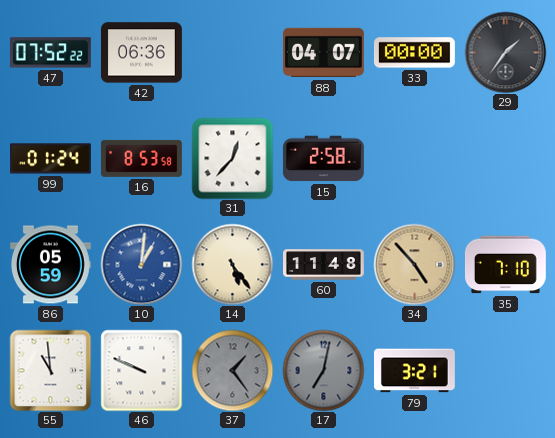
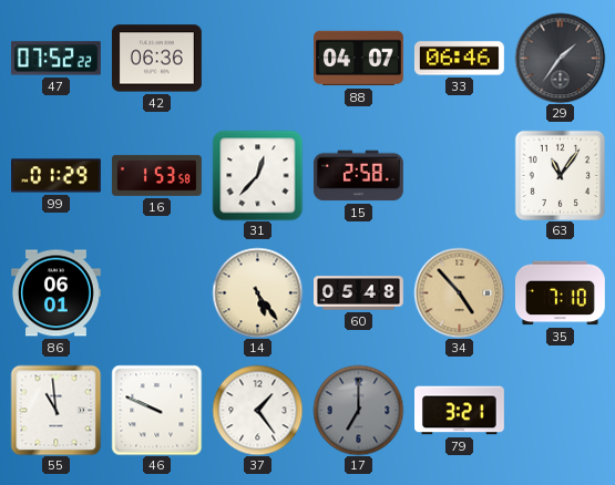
33: 00:00 -> 06:46 (459, 59)
99: 01:24 -> 01:29 (57, 176)
16: 8:53 -> 1:53 (156, 175)
63: none -> 11:06 (560, 175)
86: 05:59 -> 06:01 (57, 293)
10: 1:01 -> none (141, 264)
60: 11:48 -> 05:48 (359, 293)
37 dial: grey -> white (257, 410)
17: 7:02 -> 7:00 (358, 410)
